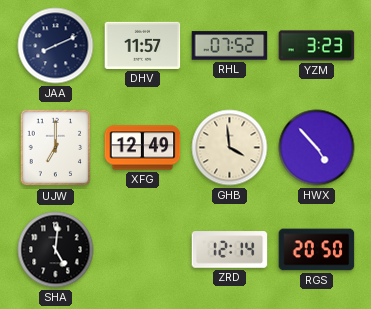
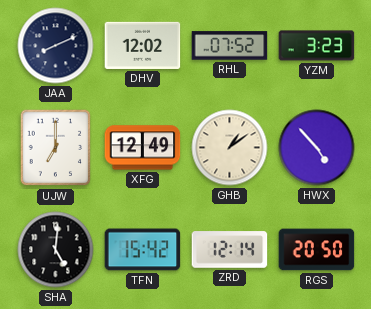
DHV: 11:57 -> 12:02 (143, 45)
GHB: 3:59 -> 1:09 (230, 148)
TFN: none -> 15:42 (143, 250)
